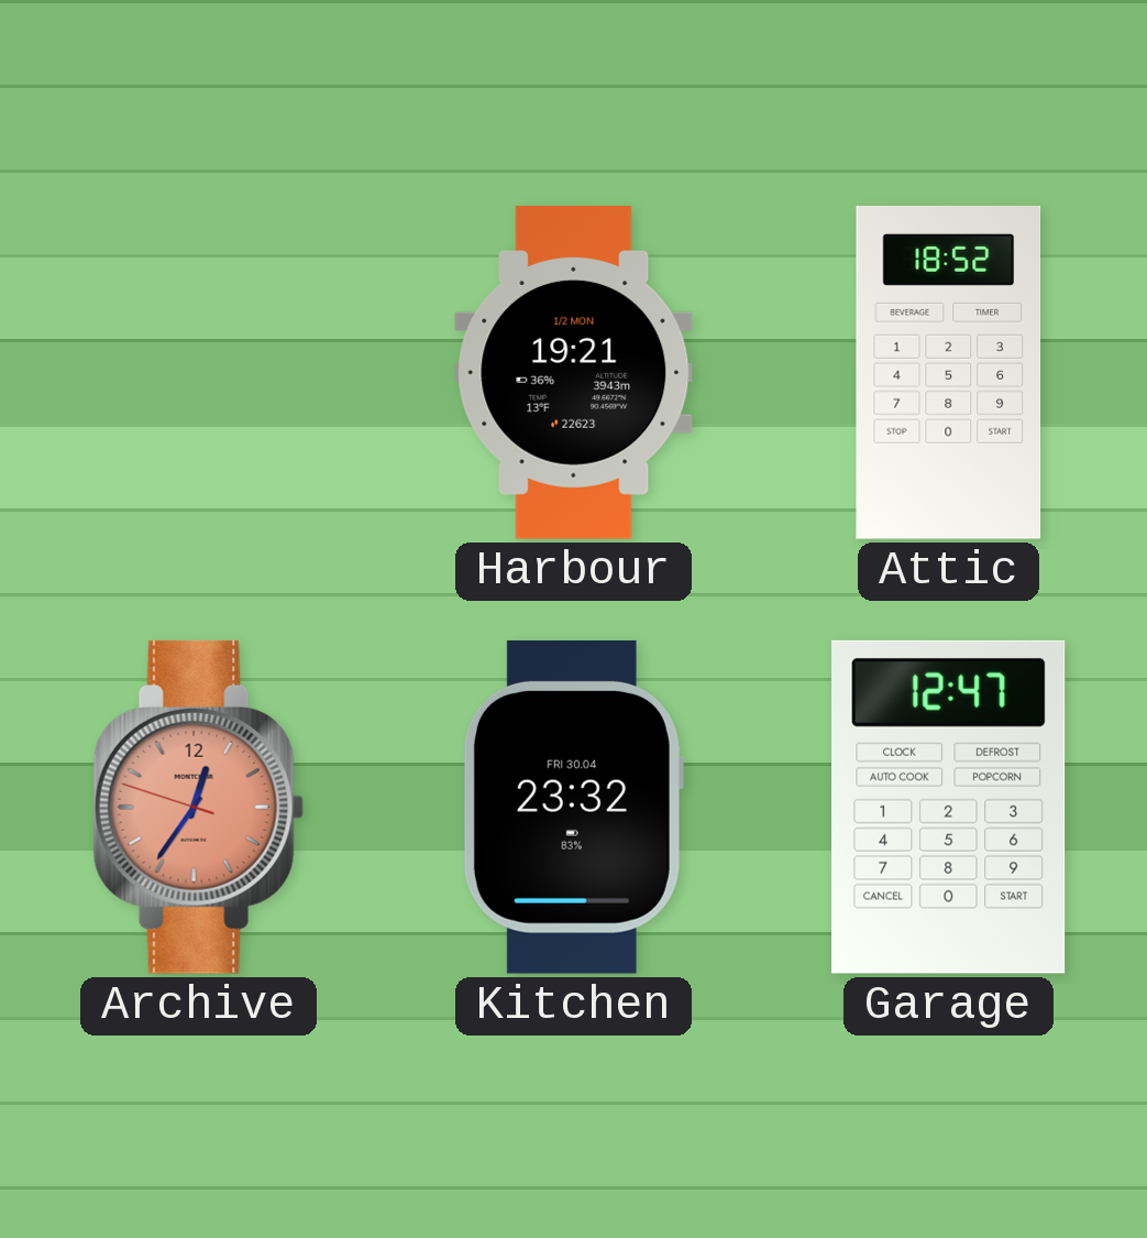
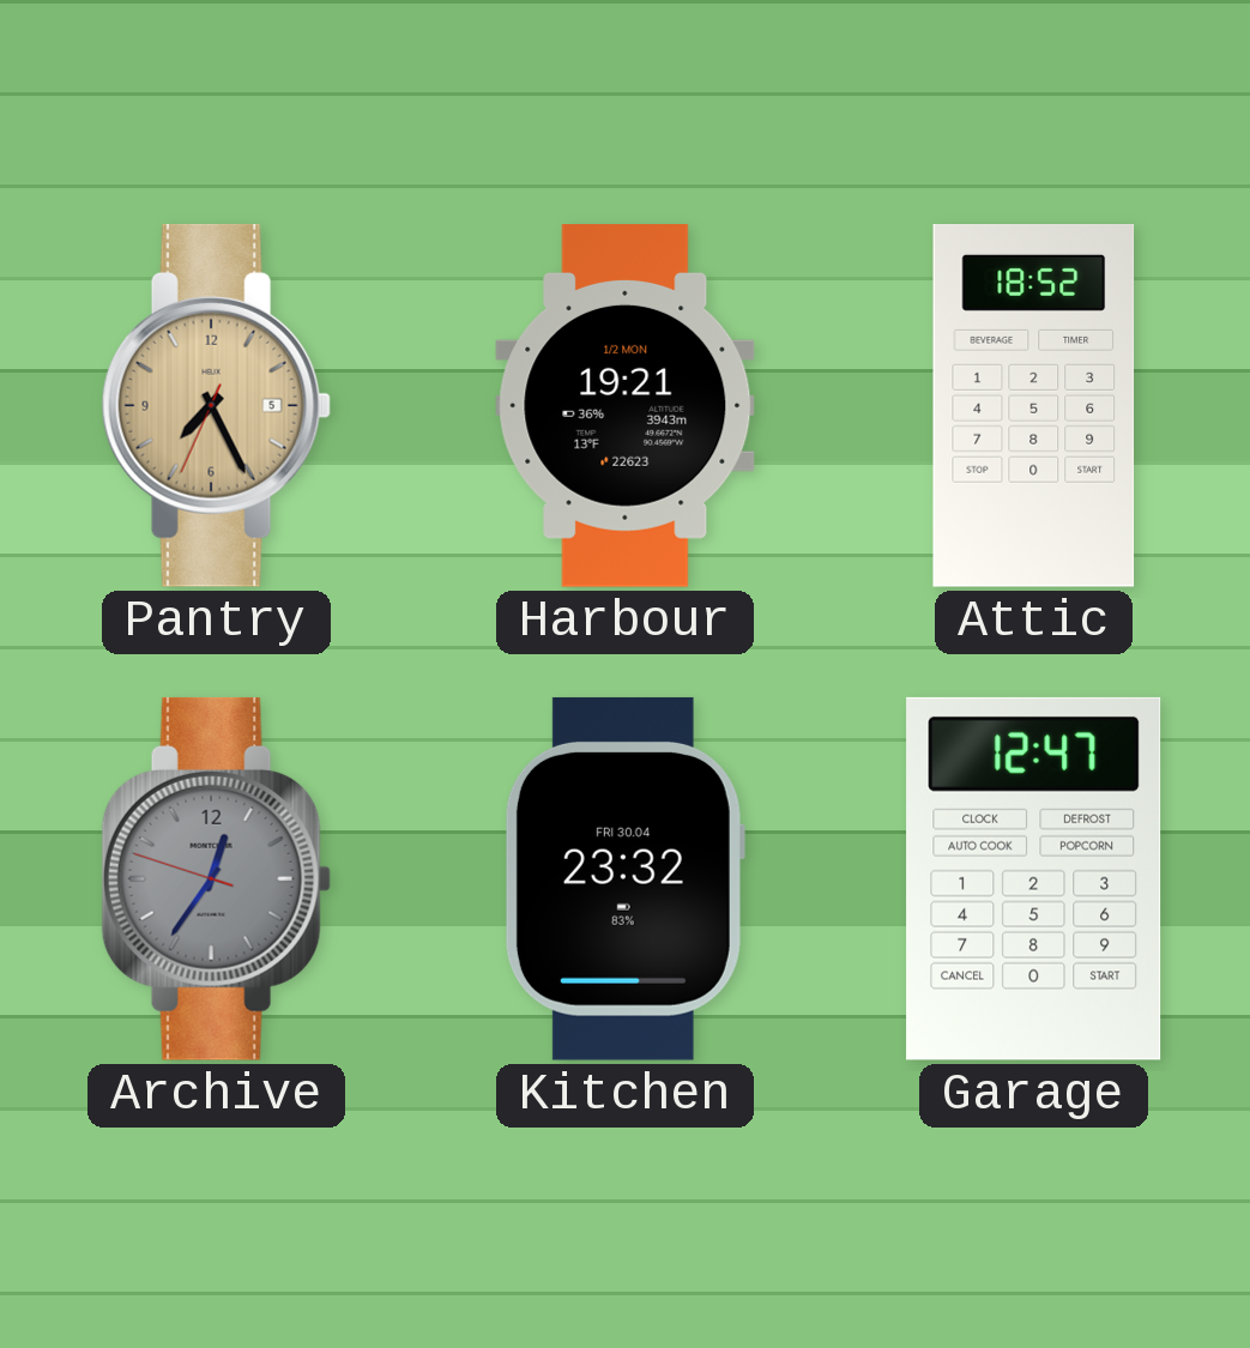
Pantry: none -> 7:25 (216, 405)
Archive dial: salmon -> grey (216, 878)
